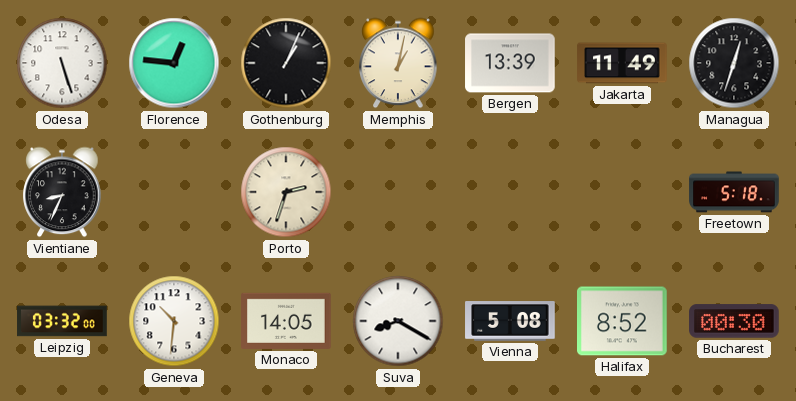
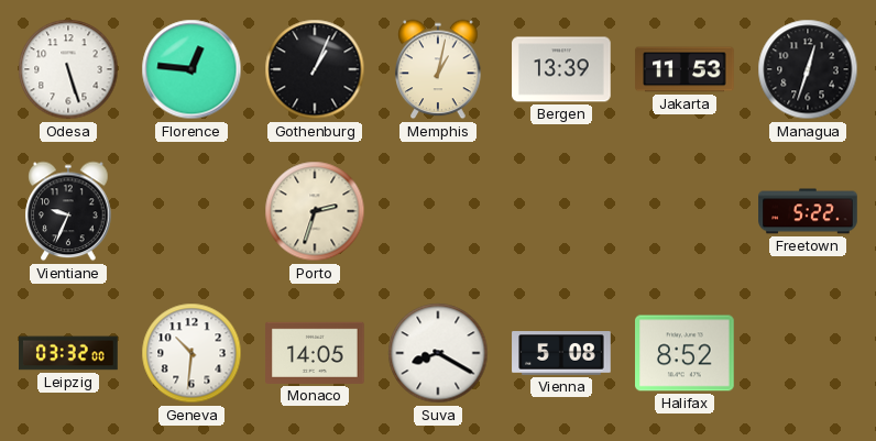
Jakarta: 11:49 -> 11:53 (685, 69)
Vientiane: 8:34 -> 9:34 (68, 211)
Freetown: 5:18 -> 5:22 (808, 211)
Bucharest: 00:30 -> none (734, 321)
